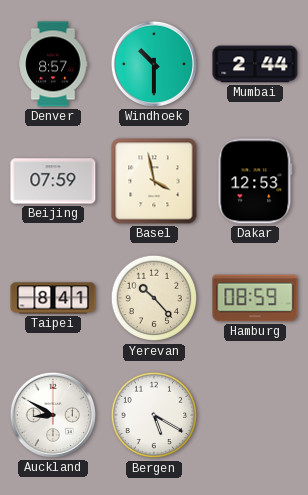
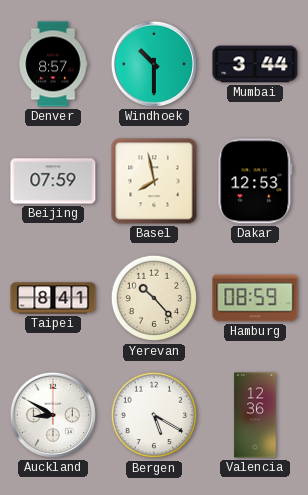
Mumbai: 2:44 -> 3:44 (255, 64)
Basel: 3:58 -> 7:58 (154, 181)
Valencia: none -> 12:36 (255, 415)
